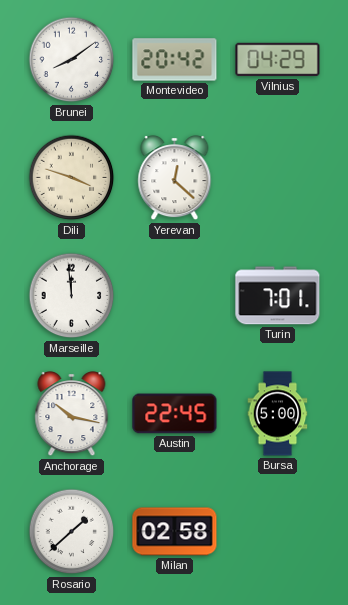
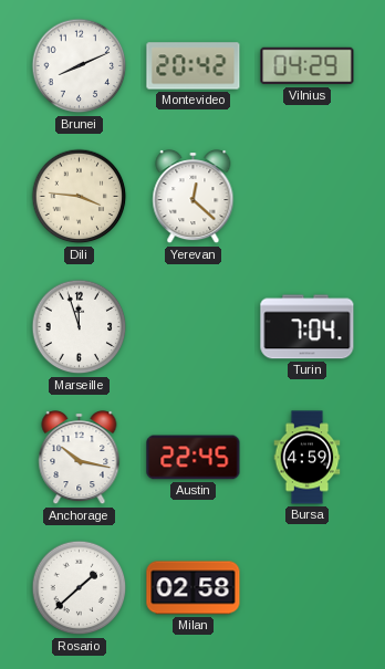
Brunei: 8:09 -> 8:11 (80, 66)
Dili: 3:48 -> 3:46 (80, 197)
Marseille: 11:59 -> 11:57 (80, 327)
Turin: 7:01 -> 7:04 (308, 327)
Bursa: 5:00 -> 4:59 (308, 458)
